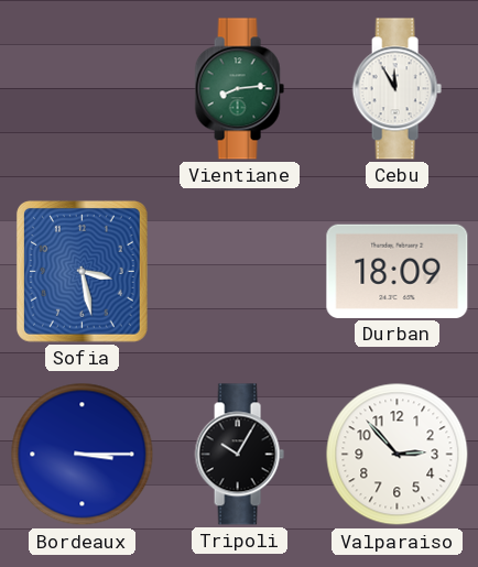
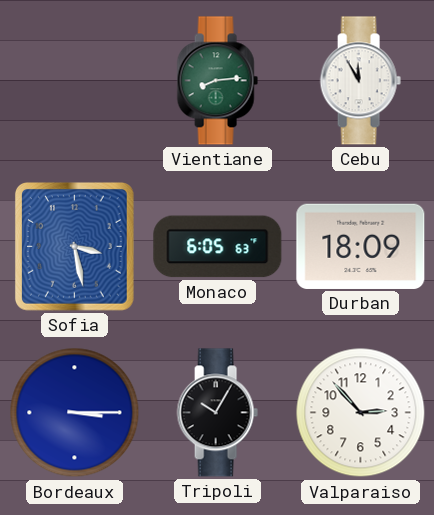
Monaco: none -> 6:05 (218, 247)
